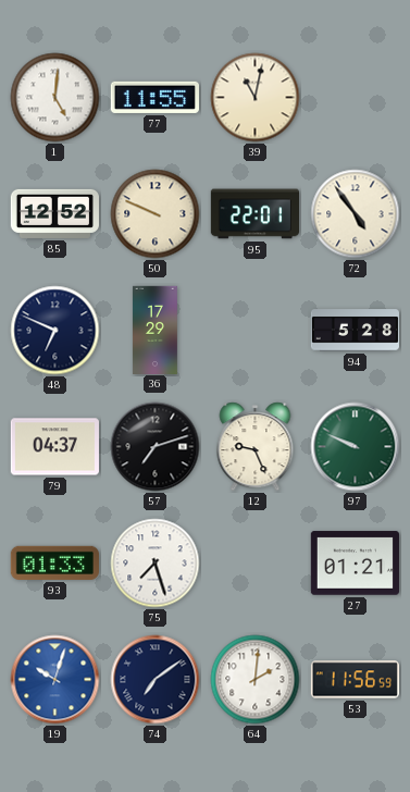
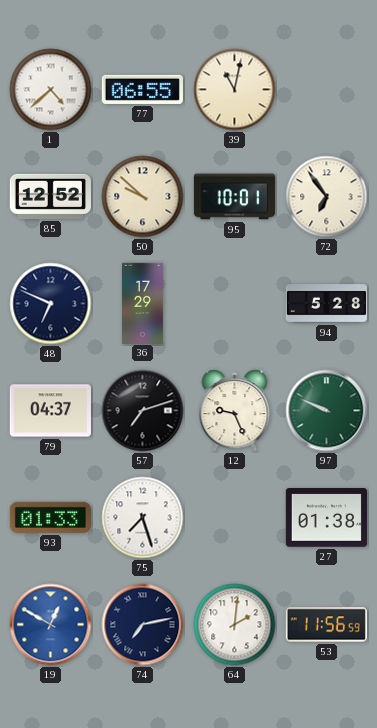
1: 5:01 -> 4:38 (51, 90)
77: 11:55 -> 06:55 (142, 89)
50: 9:49 -> 9:52 (143, 197)
95: 22:01 -> 10:01 (234, 197)
72: 4:54 -> 6:54 (327, 197)
27: 01:21 -> 01:38 (326, 518)
19: 10:03 -> 12:50 (51, 625)
74: 7:09 -> 7:13 (143, 625)
